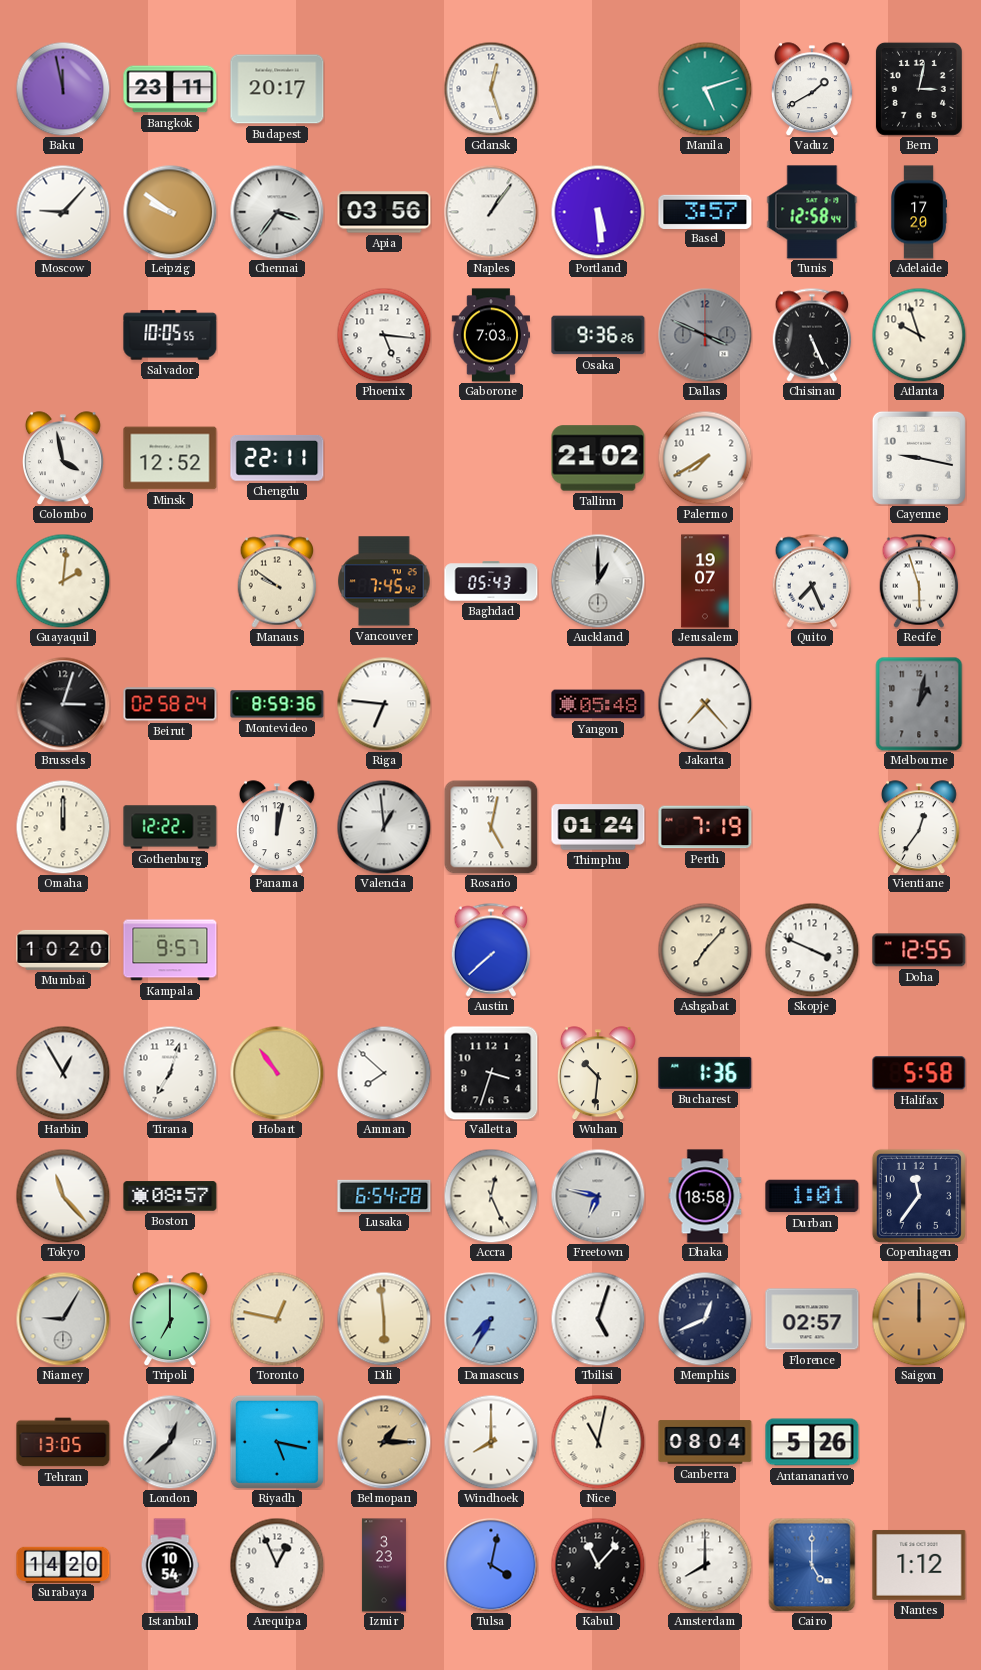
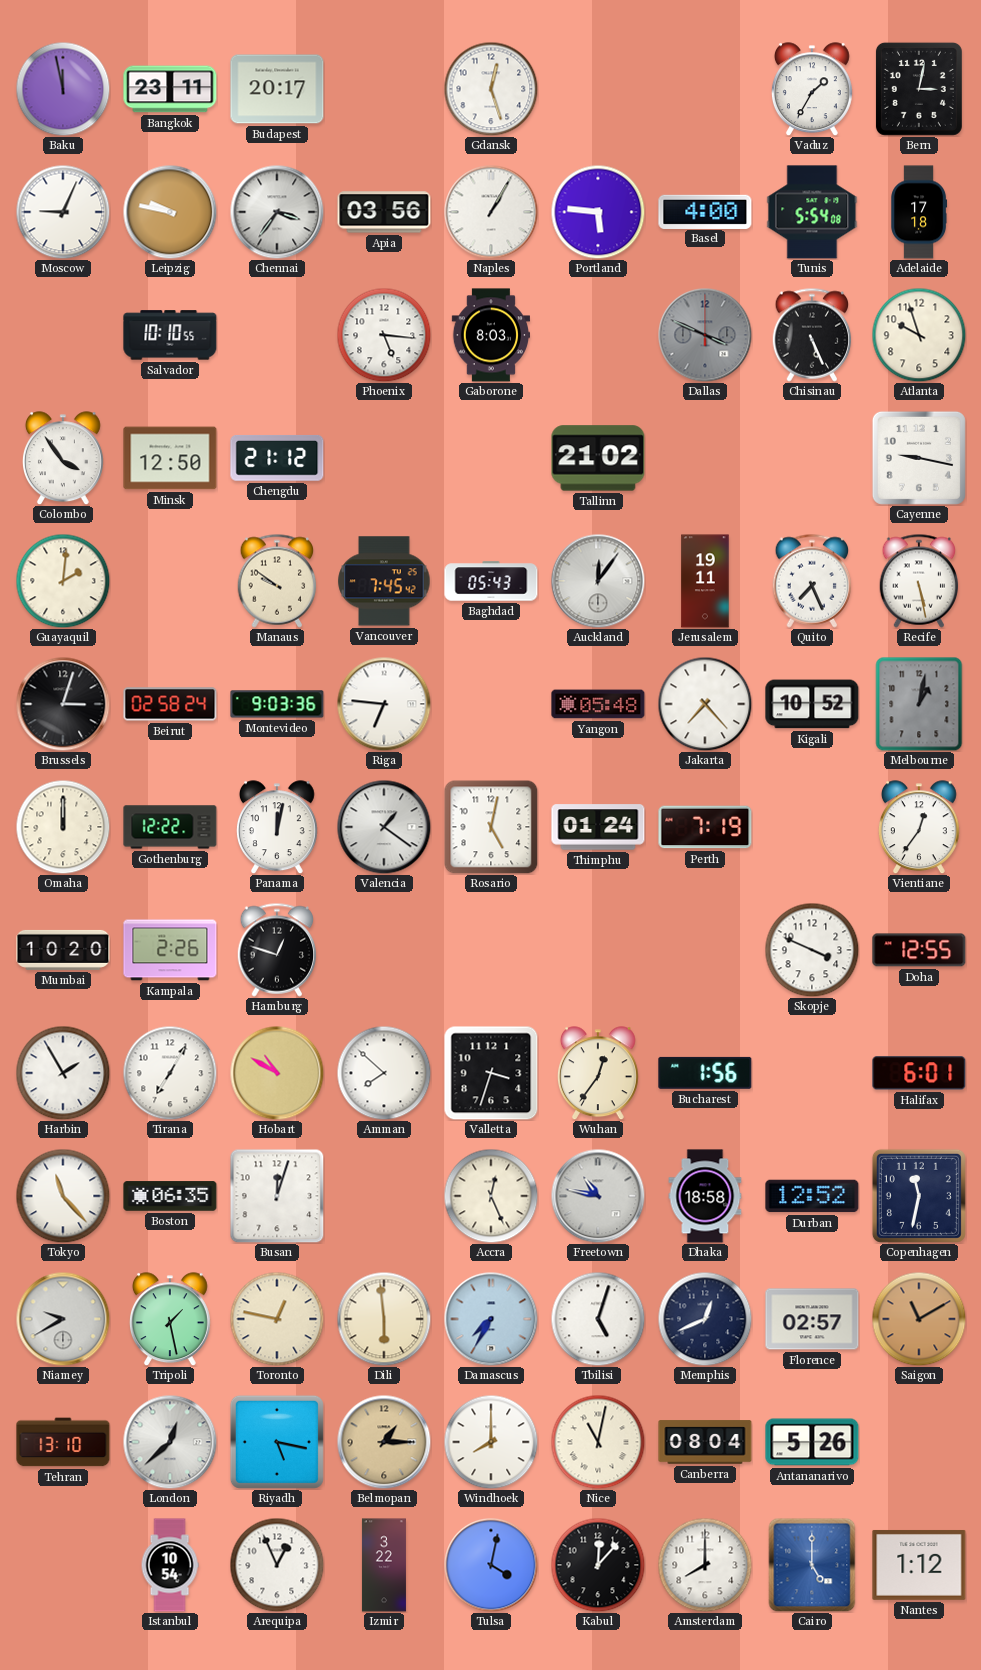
Manila: 5:12 -> none (705, 89)
Vaduz: 1:40 -> 1:35 (812, 89)
Moscow: 9:07 -> 9:04 (63, 212)
Leipzig: 9:51 -> 9:47 (170, 212)
Naples: 1:06 -> 1:05 (491, 212)
Portland: 5:29 -> 5:46 (598, 212)
Basel: 3:57 -> 4:00 (705, 211)
Tunis: 12:58 -> 5:54 (812, 212)
Adelaide: 17:20 -> 17:18 (919, 212)
Salvador: 10:05 -> 10:10 (170, 335)
Gaborone: 7:03 -> 8:03 (490, 335)
Osaka: 9:36 -> none (598, 335)
Colombo: 3:58 -> 3:54 (63, 458)
Minsk: 12:52 -> 12:50 (170, 458)
Chengdu: 22:11 -> 21:12 (277, 458)
Palermo: 7:40 -> none (705, 458)
Auckland: 1:00 -> 12:06 (598, 581)
Jerusalem: 19:07 -> 19:11 (705, 581)
Recife: 5:57 -> 5:28 (919, 581)
Montevideo: 8:59 -> 9:03 (277, 704)
Kigali: none -> 10:52 (812, 704)
Valencia: 12:59 -> 1:21 (384, 827)
Kampala: 9:57 -> 2:26 (170, 950)
Hamburg: none -> 12:48 (277, 950)
Austin: 7:38 -> none (491, 950)
Ashgabat: 7:07 -> none (705, 950)
Harbin: 12:55 -> 1:55 (63, 1073)
Tirana: 7:03 -> 7:05 (170, 1073)
Hobart: 10:54 -> 10:50 (277, 1073)
Wuhan: 10:31 -> 12:36 (598, 1073)
Bucharest: 1:36 -> 1:56 (705, 1073)
Halifax: 5:58 -> 6:01 (919, 1073)
Boston: 08:57 -> 06:35 (170, 1196)
Busan: none -> 12:03 (277, 1196)
Lusaka: 6:54 -> none (384, 1196)
Freetown: 6:47 -> 10:47 (598, 1196)
Durban: 1:01 -> 12:52 (812, 1196)
Copenhagen: 11:36 -> 11:32 (919, 1196)
Niamey: 9:05 -> 9:40 (63, 1319)
Tripoli: 7:00 -> 1:28 (170, 1319)
Saigon: 12:00 -> 11:10 (919, 1319)
Tehran: 13:05 -> 13:10 (63, 1442)
Surabaya: 14:20 -> none (63, 1564)
Izmir: 3:23 -> 3:22 (384, 1565)
Kabul: 11:07 -> 12:07 (598, 1565)
